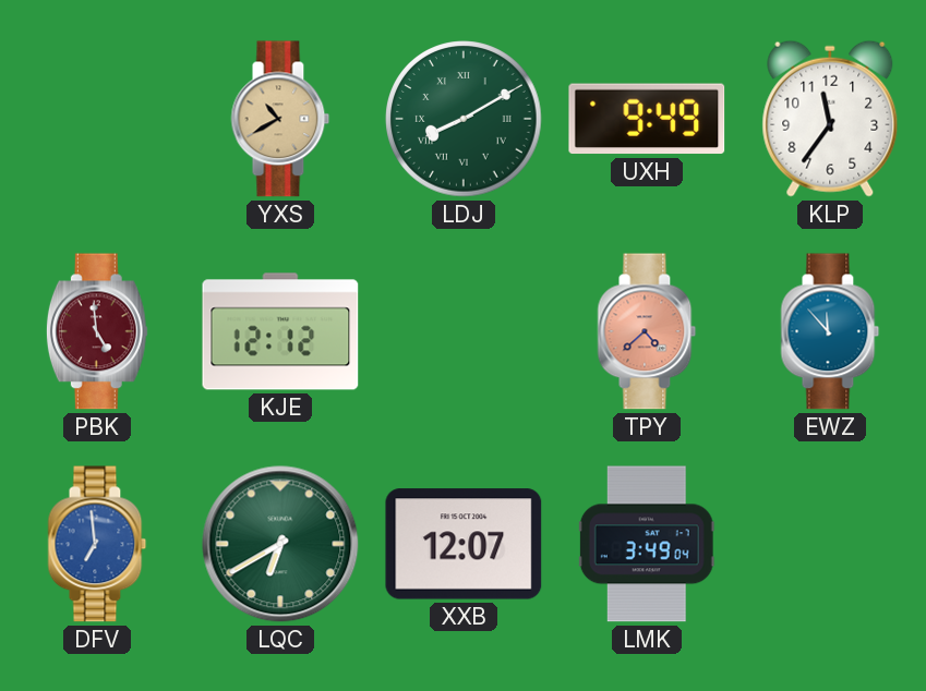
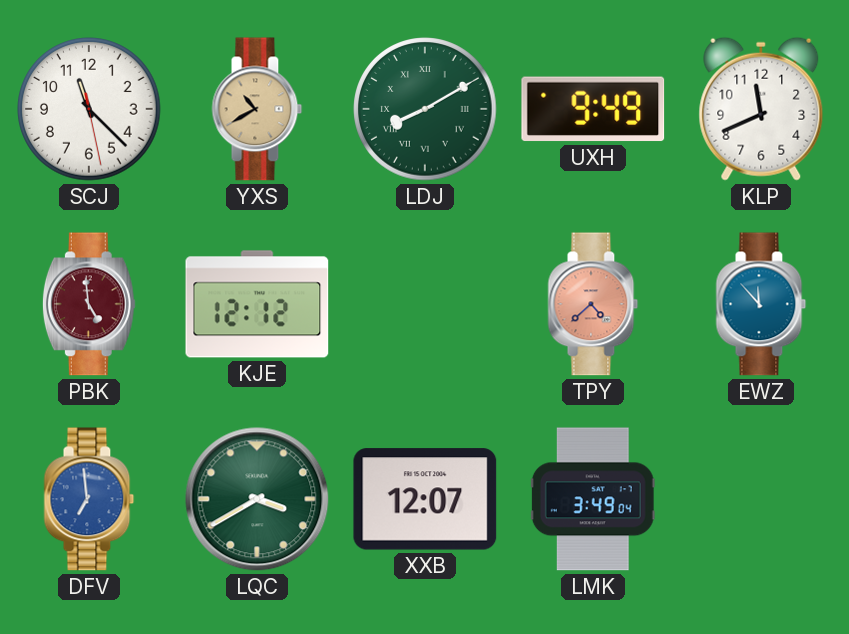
SCJ: none -> 11:22 (89, 109)
KLP: 11:36 -> 11:41 (761, 109)
LQC: 6:40 -> 3:40 (257, 499)
